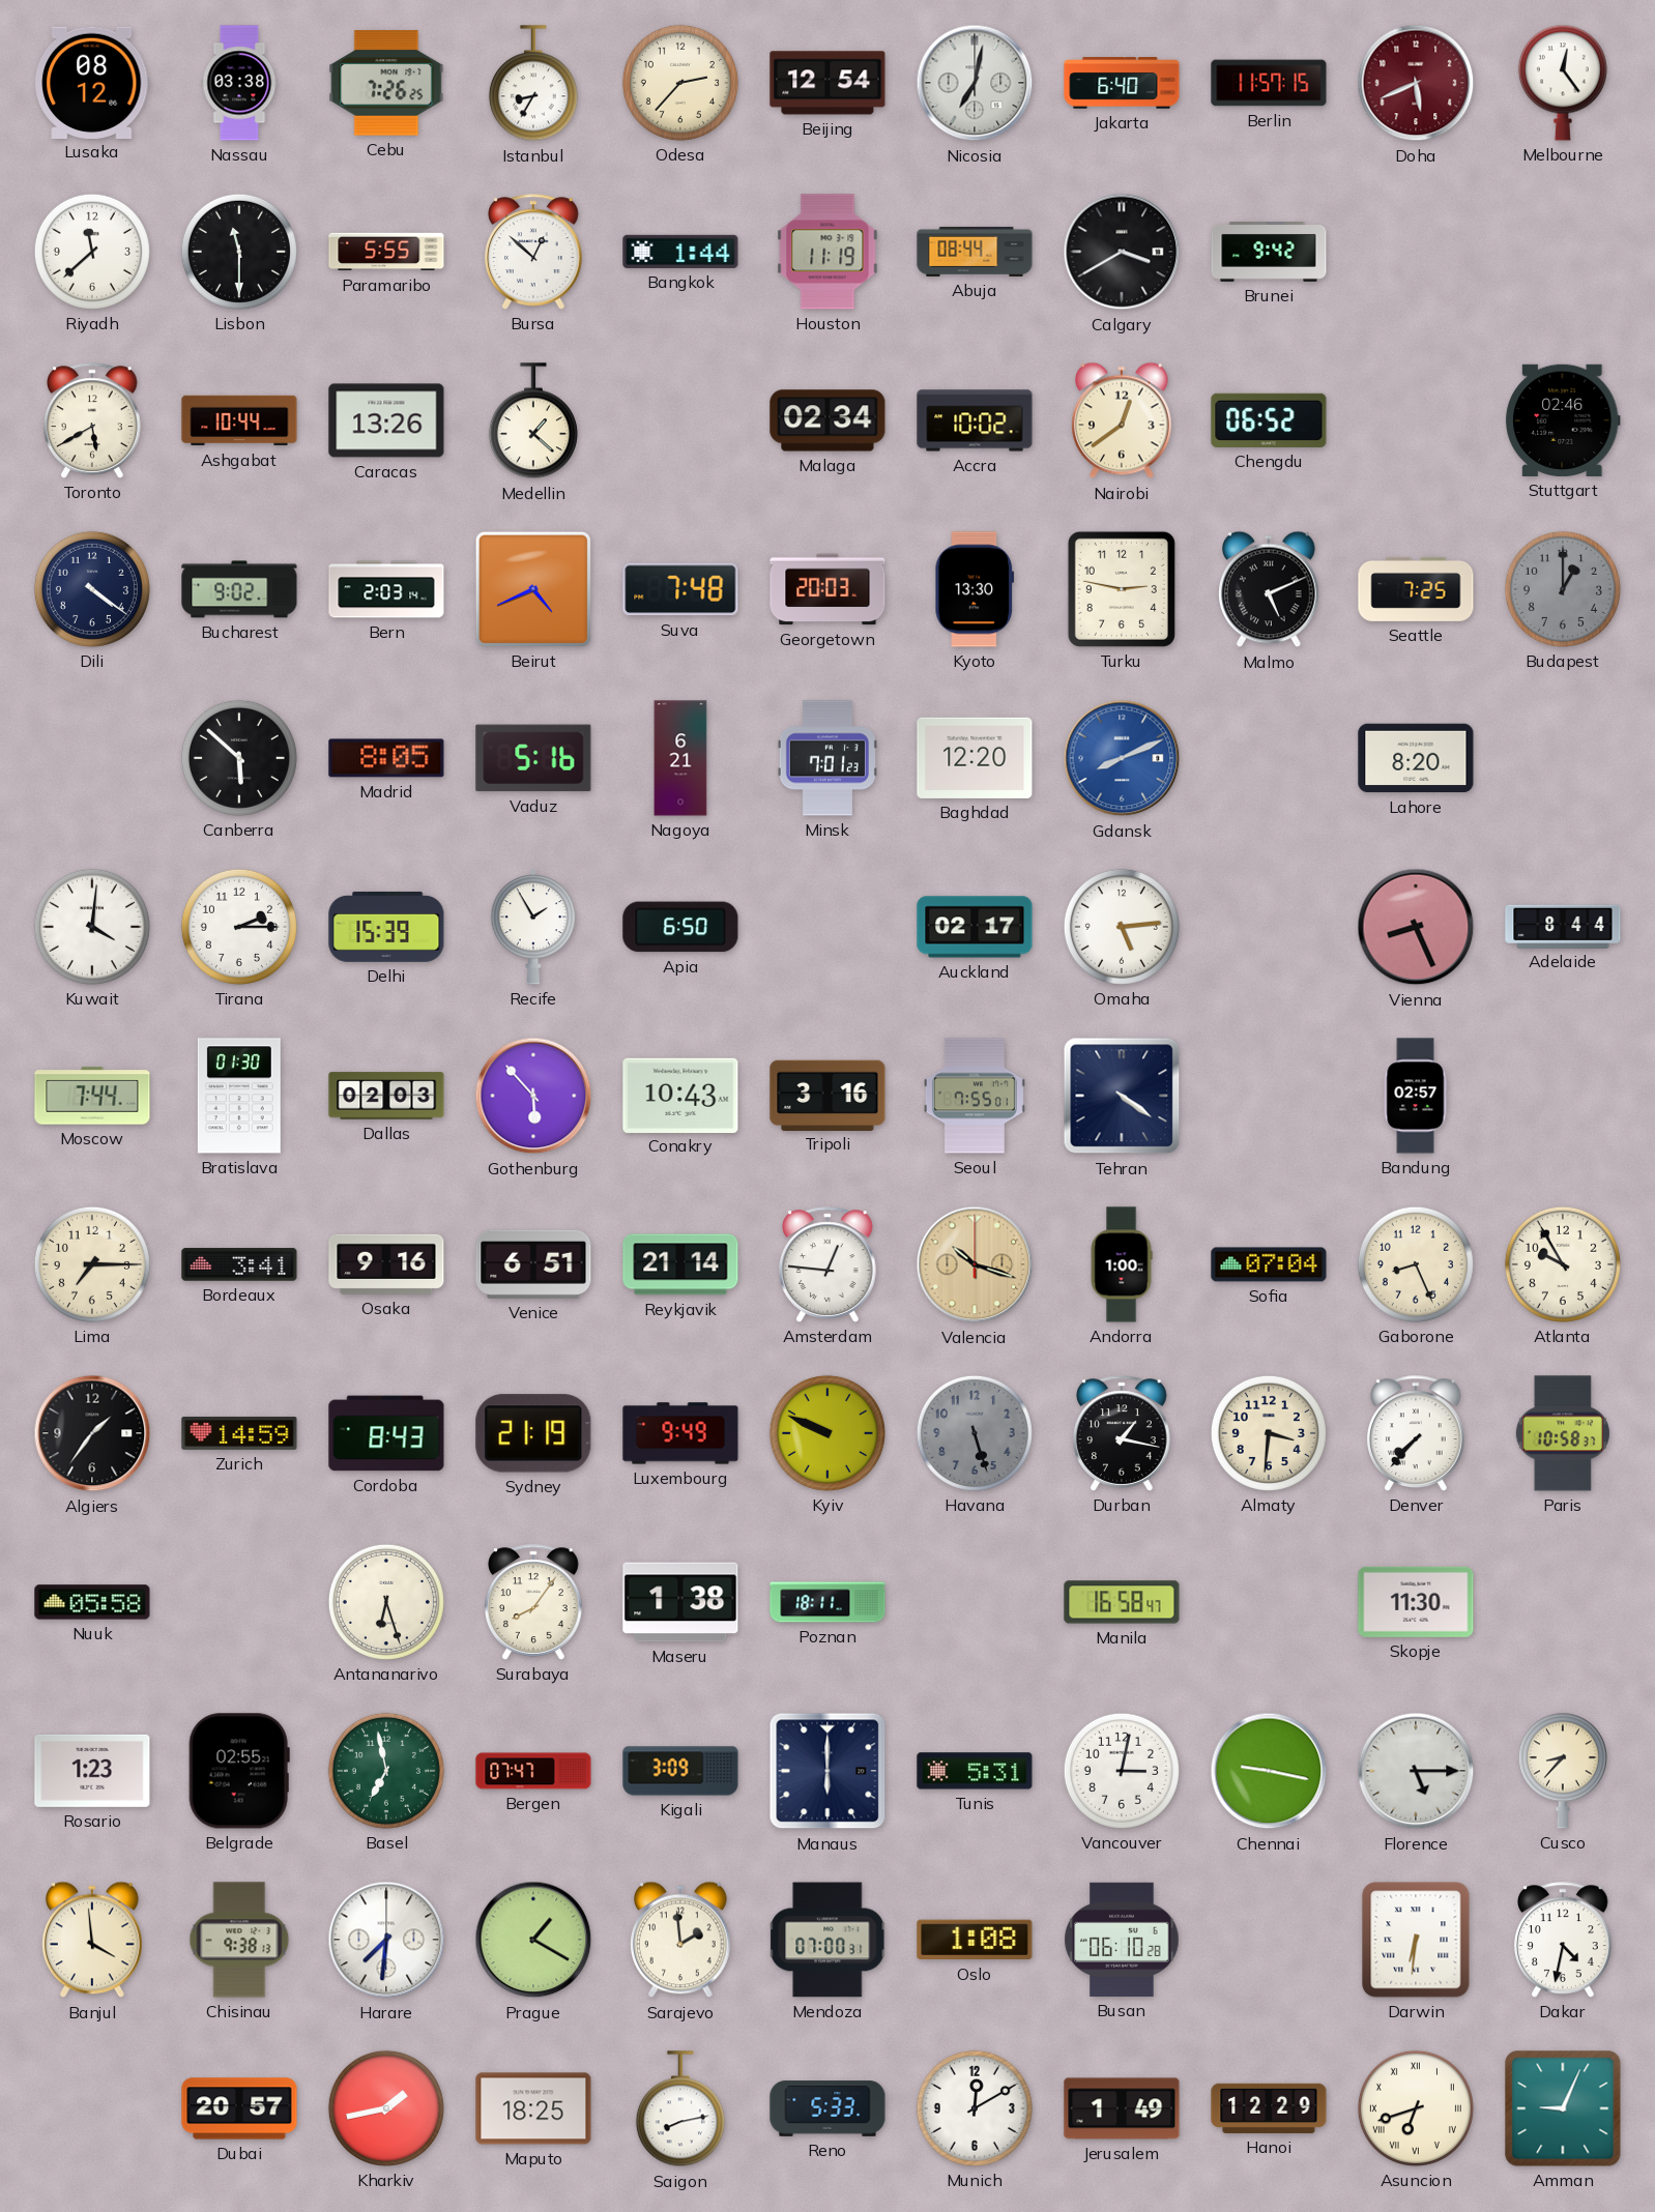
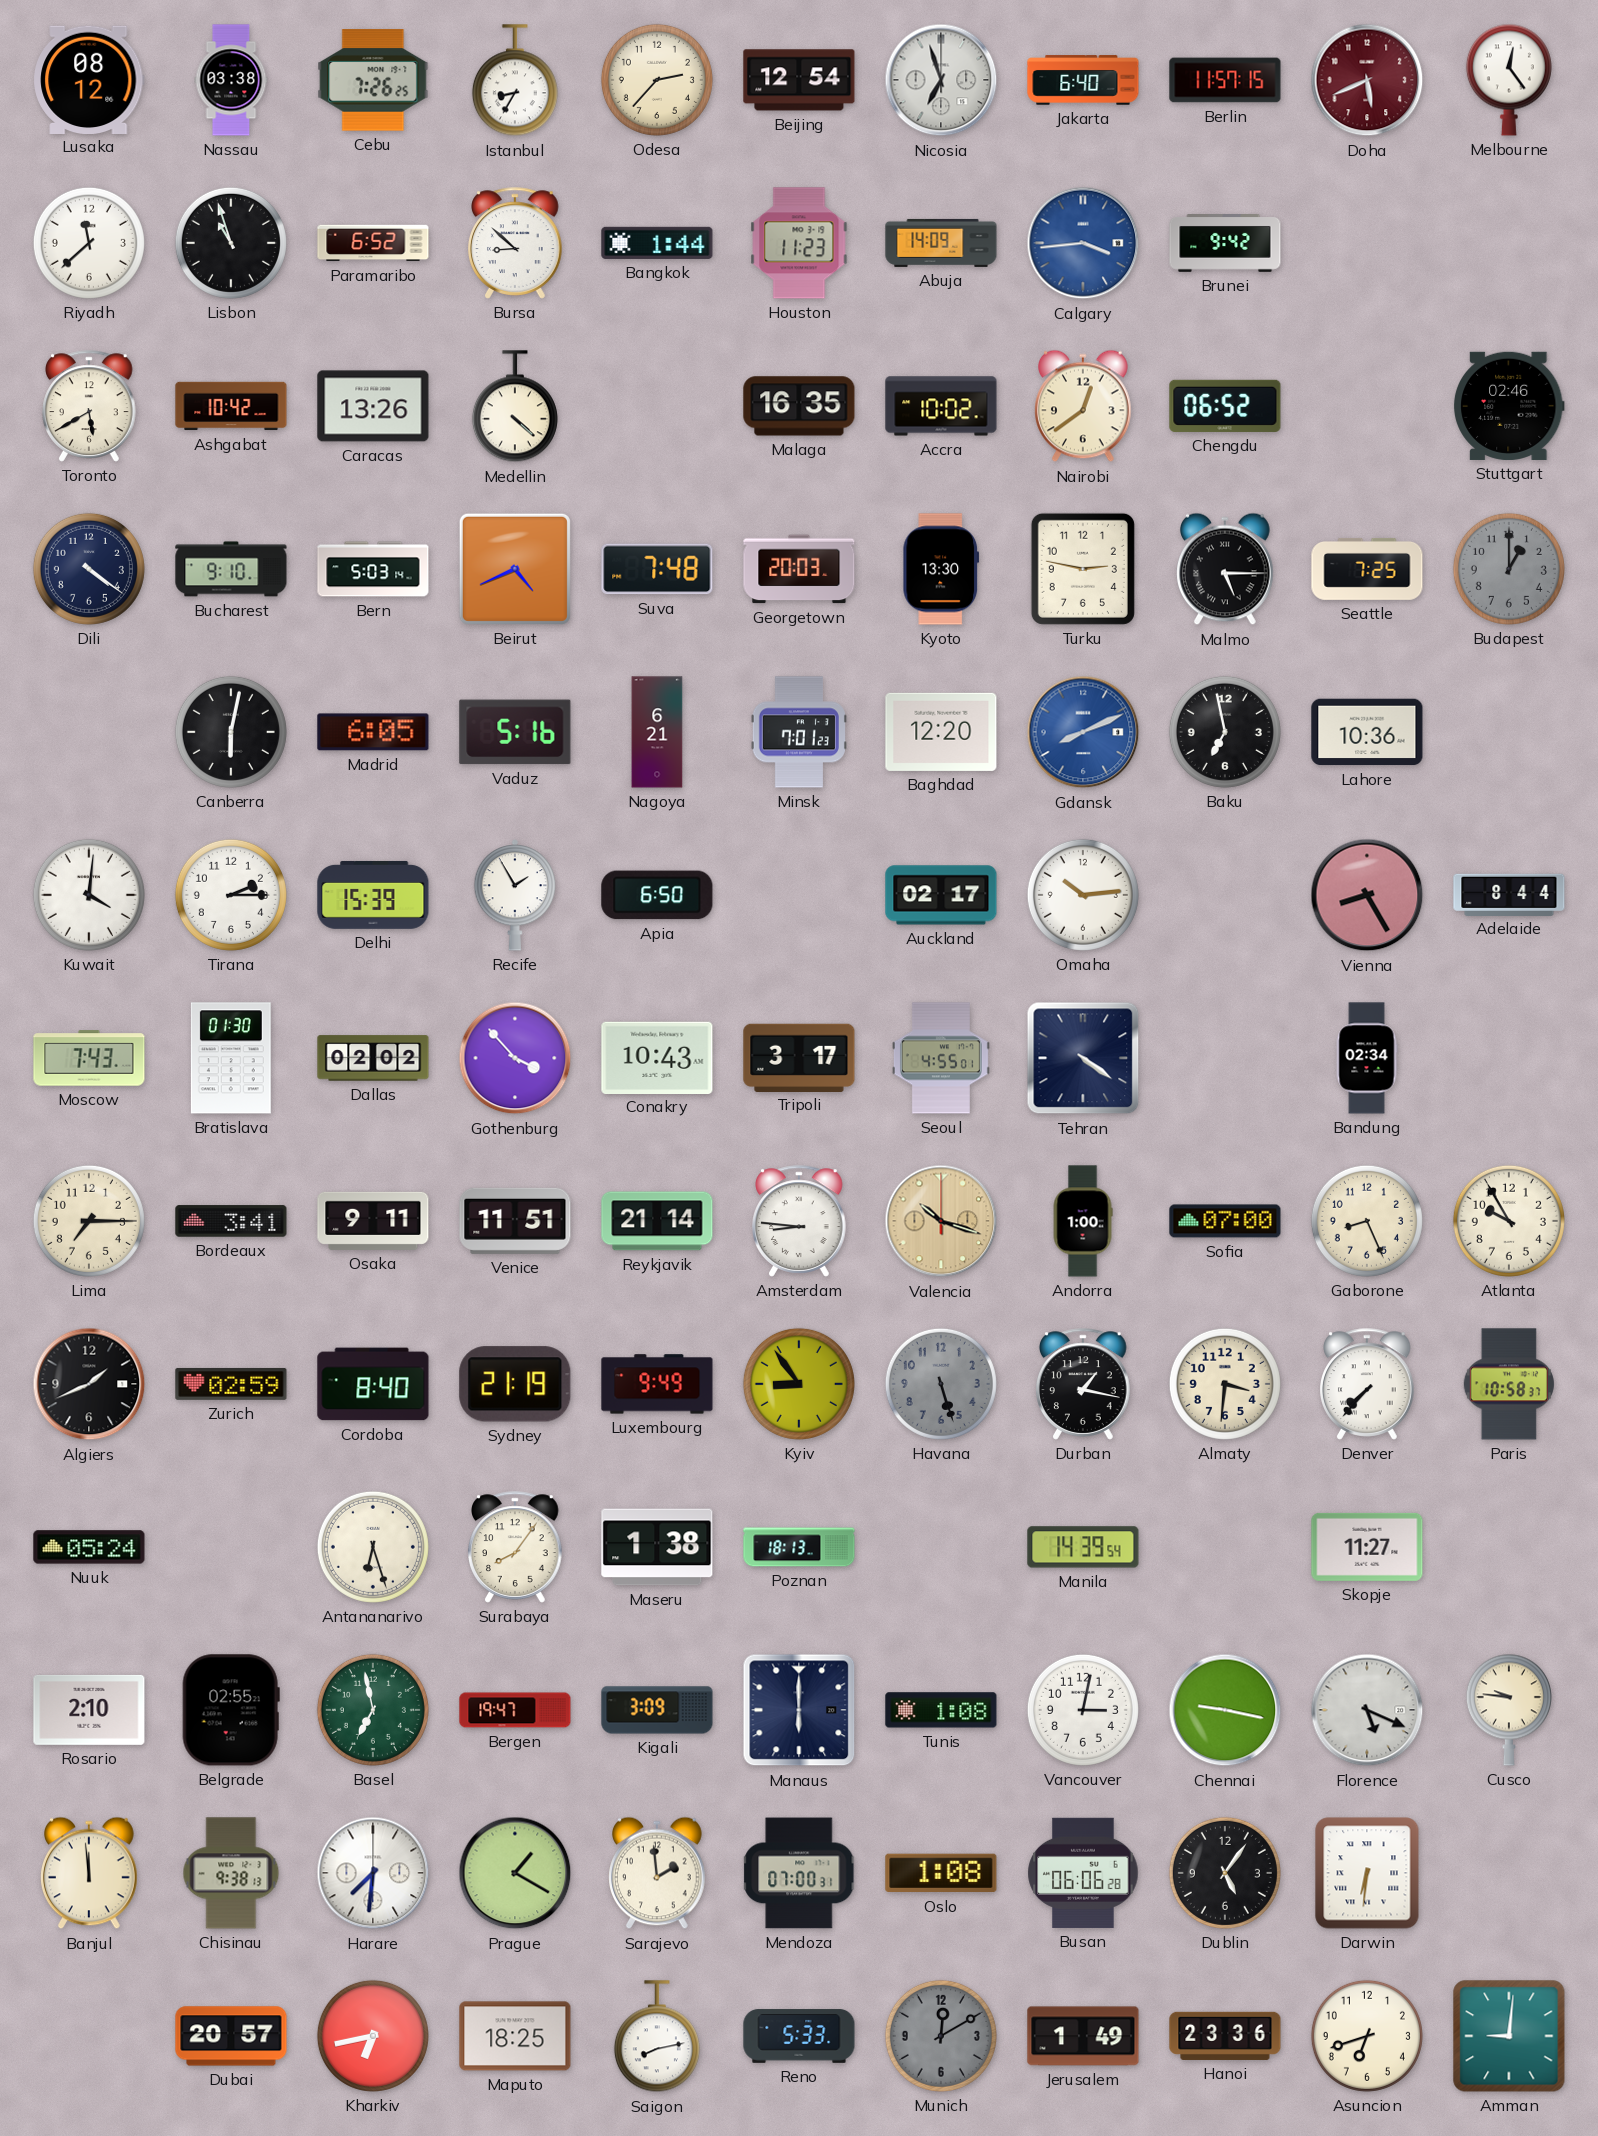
Nicosia: 7:02 -> 6:57 (941, 80)
Lisbon: 11:30 -> 10:57 (231, 243)
Paramaribo: 5:55 -> 6:52 (373, 243)
Bursa: 12:52 -> 8:52 (515, 243)
Houston: 11:19 -> 11:23 (799, 243)
Abuja: 08:44 -> 14:09 (941, 243)
Calgary: 3:40 -> 3:44 (1083, 243)
Calgary dial: black -> blue (1083, 243)
Ashgabat: 10:44 -> 10:42 (231, 406)
Medellin: 1:22 -> 4:22 (515, 407)
Malaga: 02:34 -> 16:35 (799, 406)
Bucharest: 9:02 -> 9:10 (231, 569)
Bern: 2:03 -> 5:03 (373, 569)
Malmo: 5:11 -> 5:15 (1225, 569)
Canberra: 5:52 -> 6:02 (231, 732)
Madrid: 8:05 -> 6:05 (373, 732)
Baku: none -> 6:58 (1225, 732)
Lahore: 8:20 -> 10:36 (1367, 732)
Omaha: 5:14 -> 10:14 (1083, 895)
Vienna: 8:26 -> 8:25 (1367, 895)
Moscow: 7:44 -> 7:43 (89, 1058)
Dallas: 02:03 -> 02:02 (373, 1058)
Gothenburg: 5:53 -> 3:53 (515, 1058)
Tripoli: 3:16 -> 3:17 (799, 1057)
Seoul: 7:55 -> 4:55 (941, 1058)
Bandung: 02:57 -> 02:34 (1367, 1058)
Osaka: 9:16 -> 9:11 (373, 1221)
Venice: 6:51 -> 11:51 (515, 1221)
Amsterdam: 12:46 -> 8:46 (799, 1221)
Sofia: 07:04 -> 07:00 (1225, 1221)
Algiers: 1:36 -> 1:41 (89, 1384)
Zurich: 14:59 -> 02:59 (231, 1384)
Cordoba: 8:43 -> 8:40 (373, 1384)
Kyiv: 9:49 -> 8:54 (799, 1384)
Nuuk: 05:58 -> 05:24 (89, 1547)
Poznan: 18:11 -> 18:13 (799, 1547)
Manila: 16:58 -> 14:39 (1083, 1547)
Skopje: 11:30 -> 11:27 (1367, 1547)
Rosario: 1:23 -> 2:10 (89, 1710)
Bergen: 07:47 -> 19:47 (515, 1710)
Tunis: 5:31 -> 1:08 (941, 1710)
Florence: 5:15 -> 5:19 (1367, 1710)
Cusco: 8:37 -> 9:46 (1509, 1710)
Banjul: 3:59 -> 11:59 (89, 1873)
Busan: 06:10 -> 06:06 (1083, 1873)
Dublin: none -> 5:06 (1225, 1873)
Dakar: 4:32 -> none (1563, 1940)
Kharkiv: 1:43 -> 6:43 (373, 2036)
Munich dial: white -> grey (941, 2036)
Hanoi: 12:29 -> 23:36 (1225, 2036)
Asuncion numerals: Roman -> Arabic (1367, 2036)
Amman: 9:04 -> 9:01 (1509, 2036)
